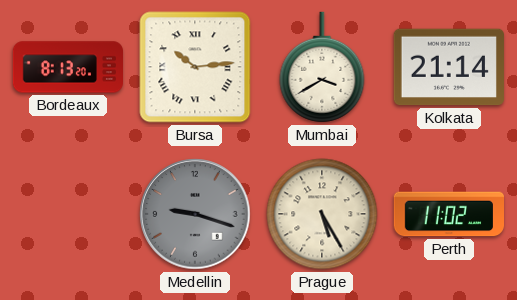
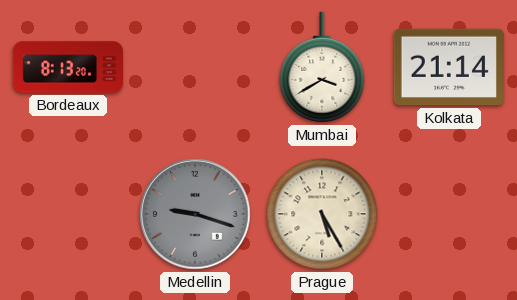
Bursa: 10:14 -> none (195, 67)
Perth: 11:02 -> none (448, 214)
